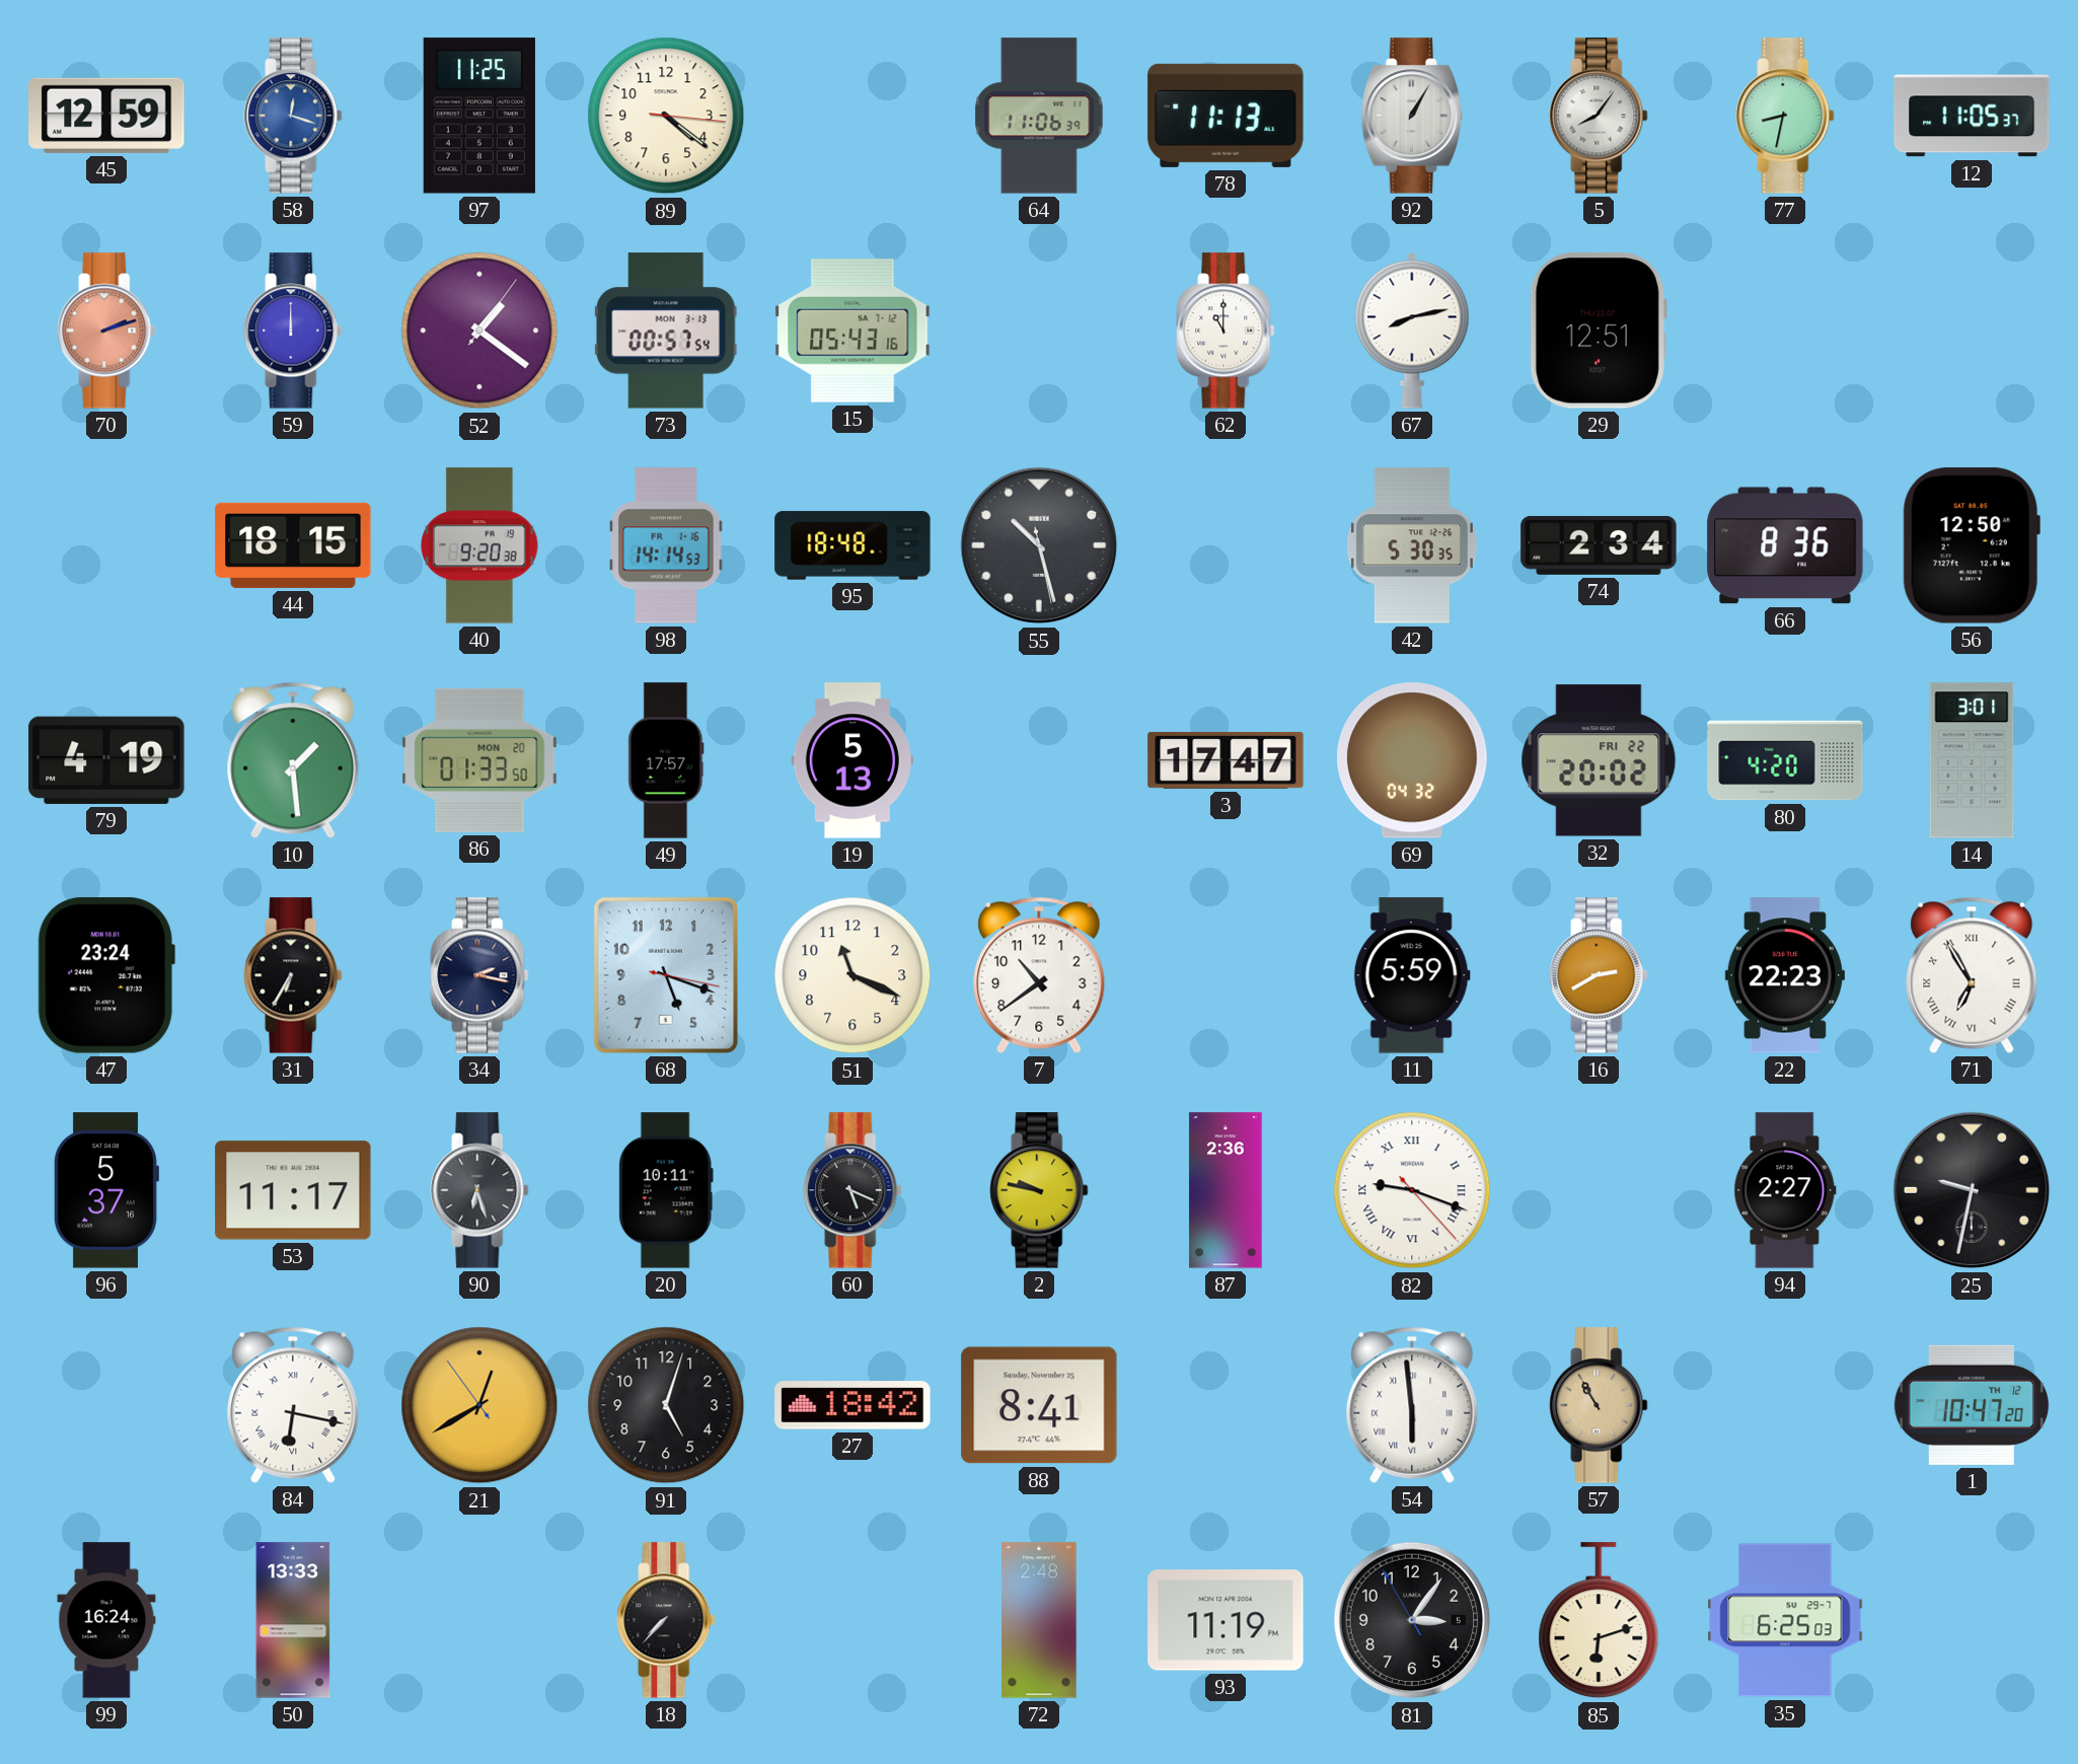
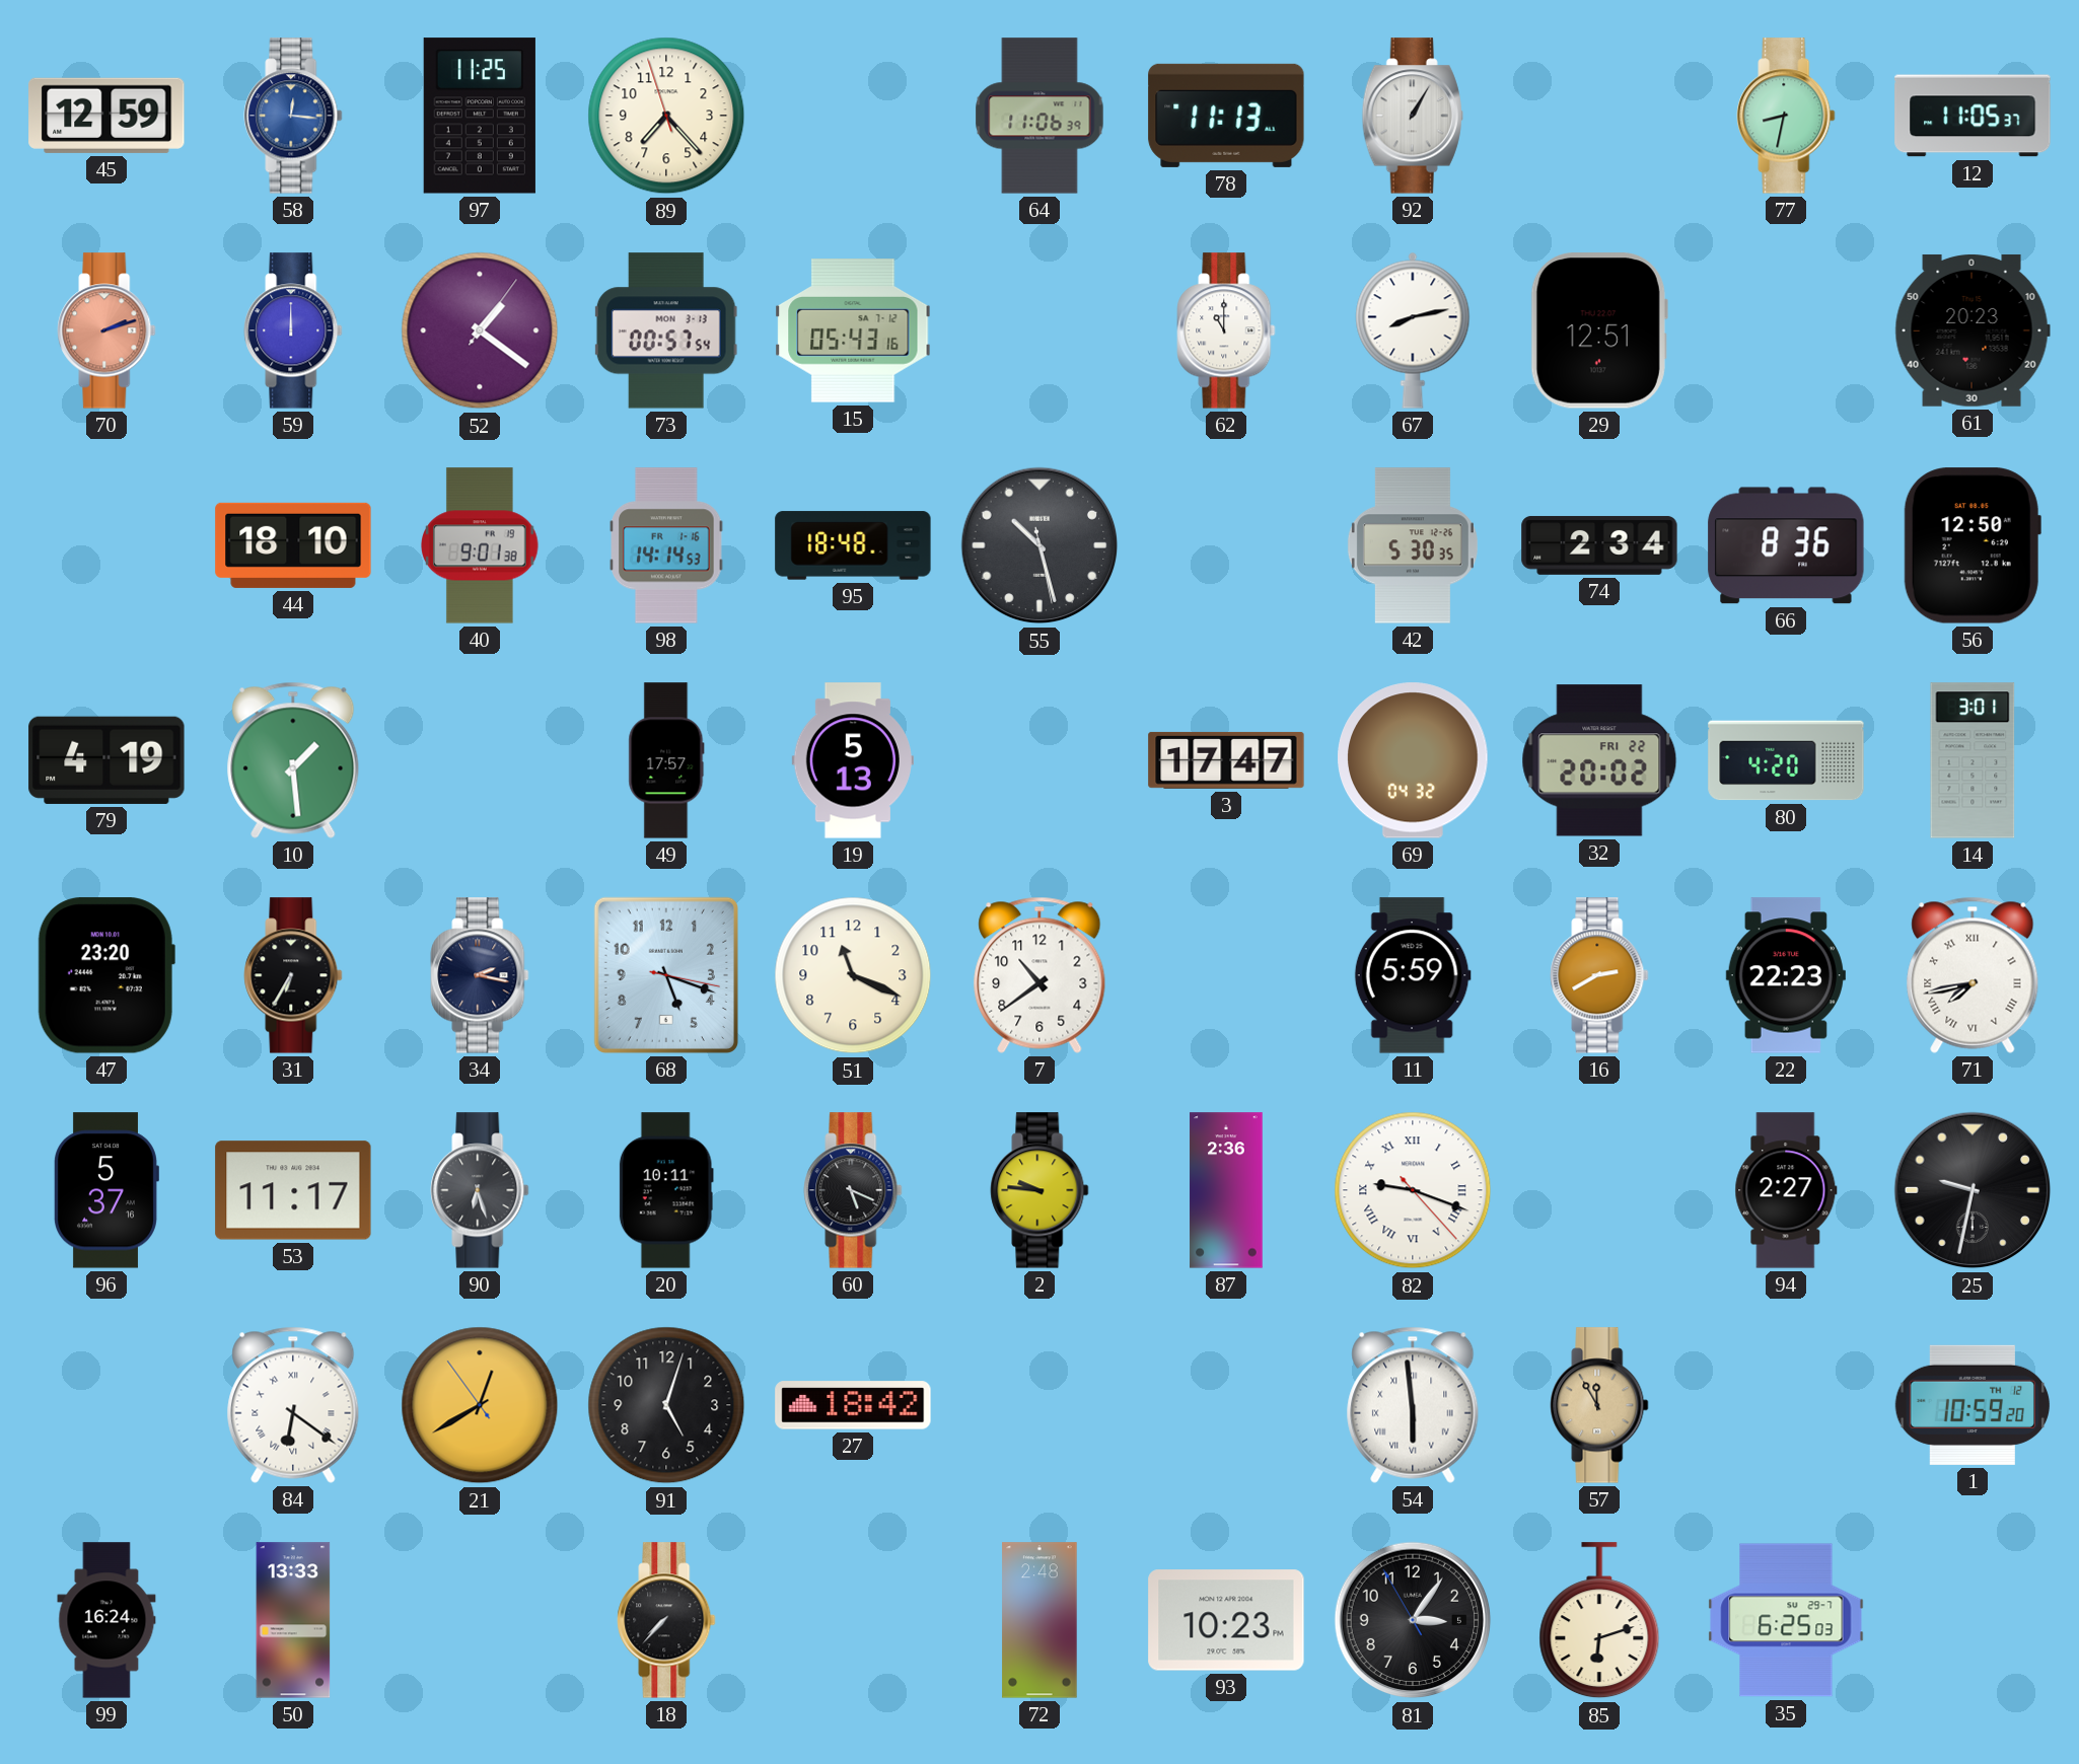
58: 12:18 -> 12:16 (293, 116)
89: 4:21 -> 7:22 (666, 116)
5: 8:06 -> none (1599, 116)
61: none -> 20:23 (1973, 330)
44: 18:15 -> 18:10 (293, 545)
40: 9:20 -> 9:01 (481, 545)
86: 01:33 -> none (479, 760)
47: 23:24 -> 23:20 (106, 975)
71: 6:55 -> 7:43 (1973, 975)
2: 9:47 -> 9:46 (1039, 1190)
84: 6:17 -> 6:21 (293, 1405)
88: 8:41 -> none (1039, 1405)
57: 10:55 -> 11:55 (1599, 1405)
1: 10:47 -> 10:59 (1973, 1405)
93: 11:19 -> 10:23 (1226, 1620)
